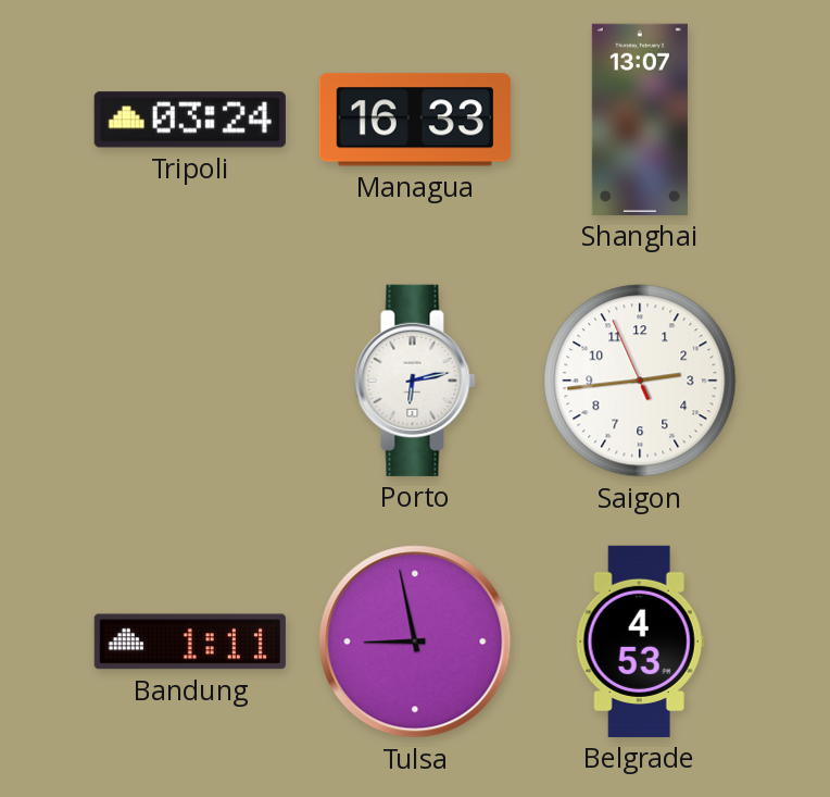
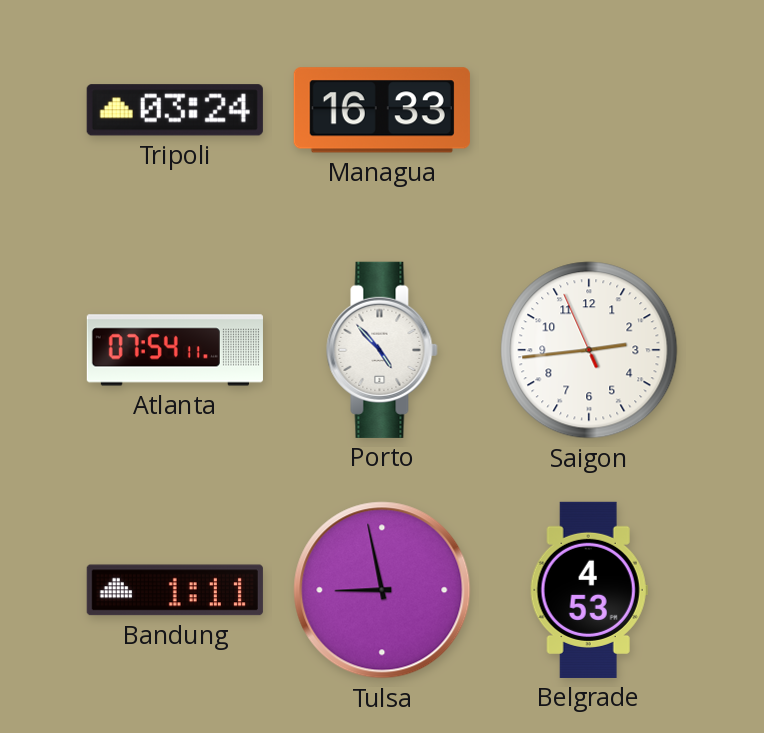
Shanghai: 13:07 -> none (640, 120)
Atlanta: none -> 07:54 (175, 350)
Porto: 6:13 -> 4:53 (382, 350)
